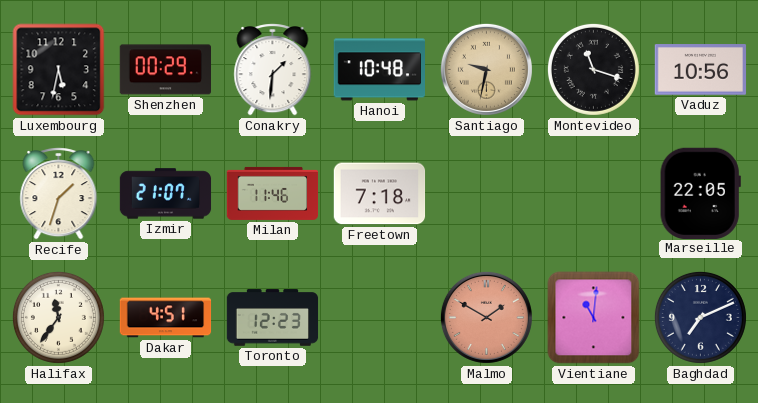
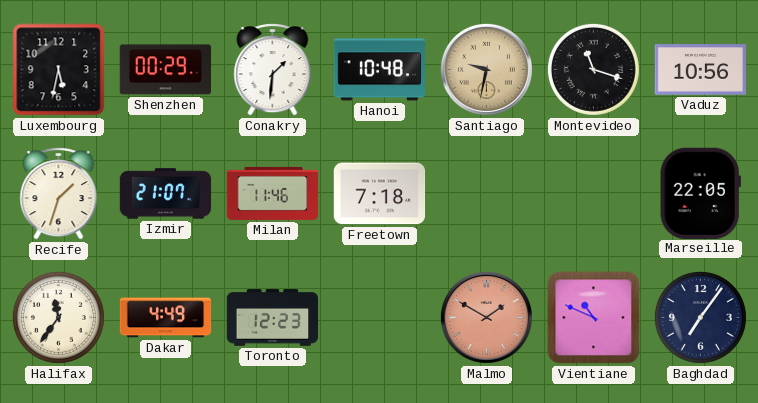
Dakar: 4:51 -> 4:49 (166, 318)
Vientiane: 11:01 -> 10:49 (594, 318)
Baghdad: 7:11 -> 7:06 (700, 317)
